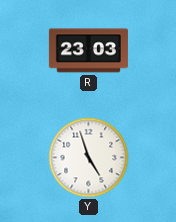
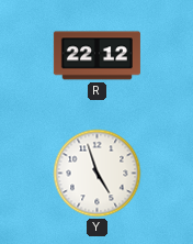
R: 23:03 -> 22:12 (96, 56)
